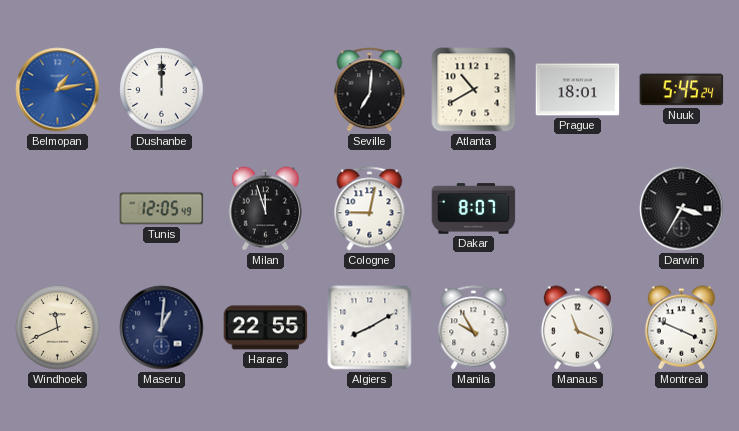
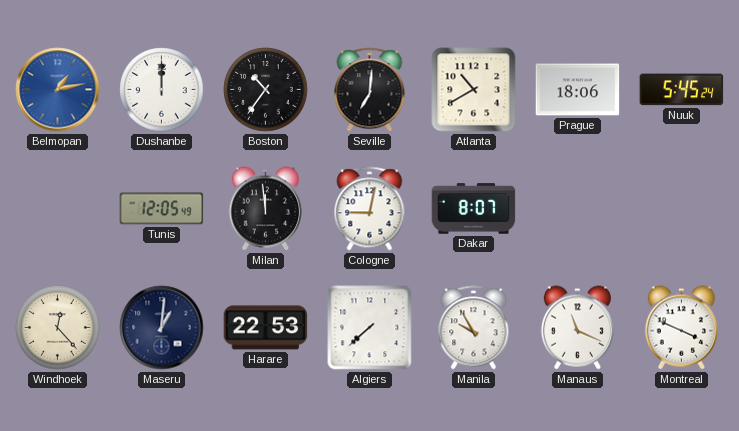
Boston: none -> 10:36 (266, 90)
Prague: 18:01 -> 18:06 (578, 90)
Milan: 11:57 -> 11:59 (265, 209)
Darwin: 3:35 -> none (682, 209)
Windhoek: 11:41 -> 12:23 (58, 328)
Harare: 22:55 -> 22:53 (266, 328)
Algiers: 8:10 -> 7:38 (370, 328)
